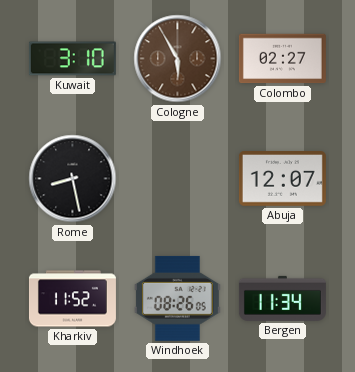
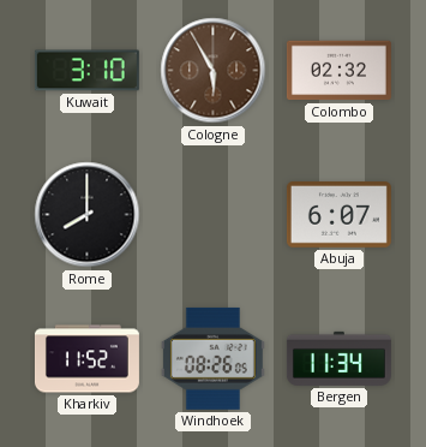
Colombo: 02:27 -> 02:32 (338, 71)
Rome: 8:28 -> 8:00 (88, 215)
Abuja: 12:07 -> 6:07 (338, 215)
